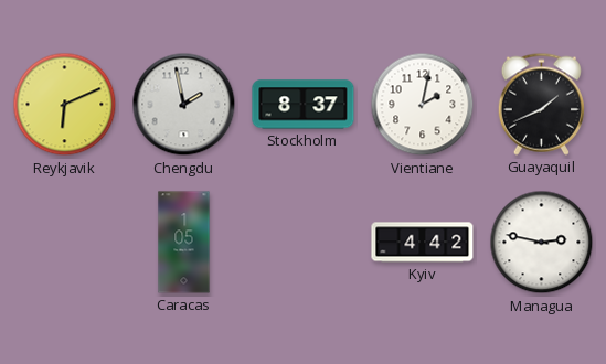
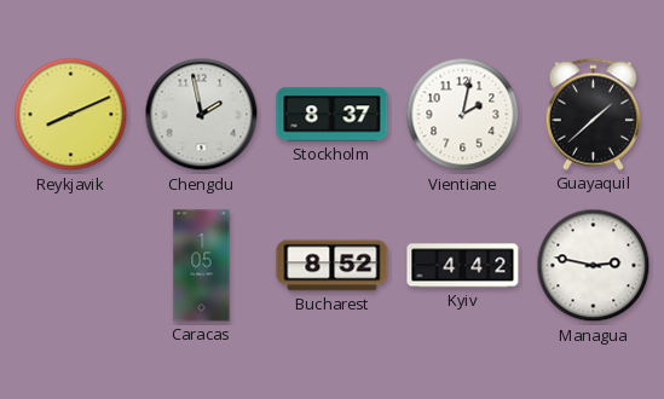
Reykjavik: 6:11 -> 8:11 (71, 115)
Guayaquil: 1:41 -> 1:38 (593, 114)
Bucharest: none -> 8:52 (333, 266)
